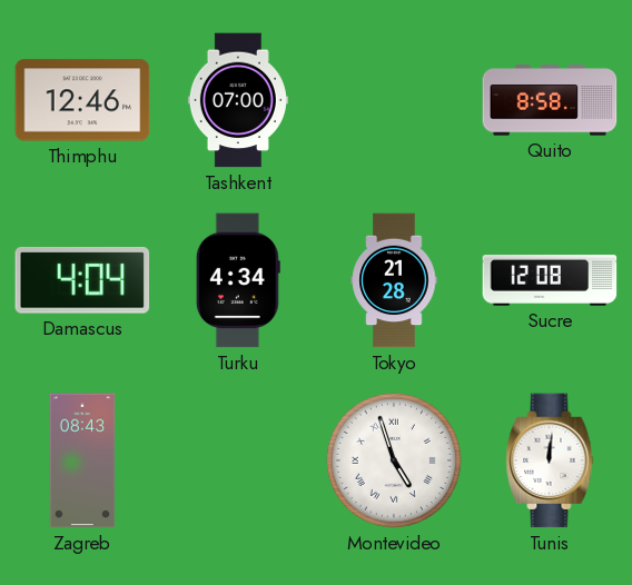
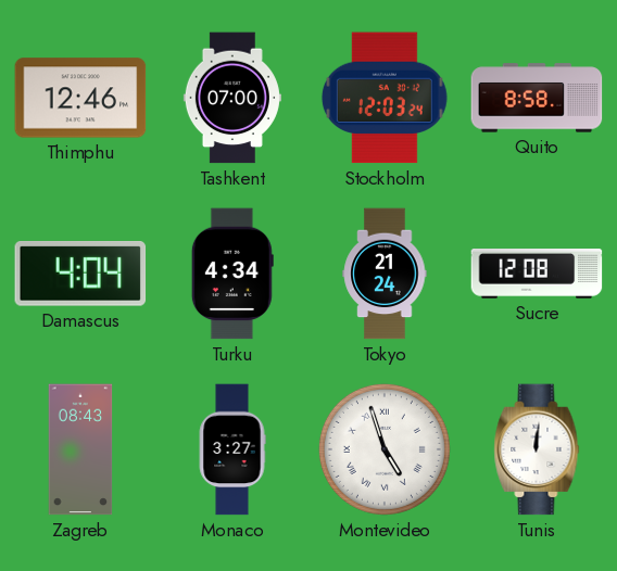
Stockholm: none -> 12:03 (385, 98)
Tokyo: 21:28 -> 21:24 (385, 274)
Monaco: none -> 3:27 (232, 449)
